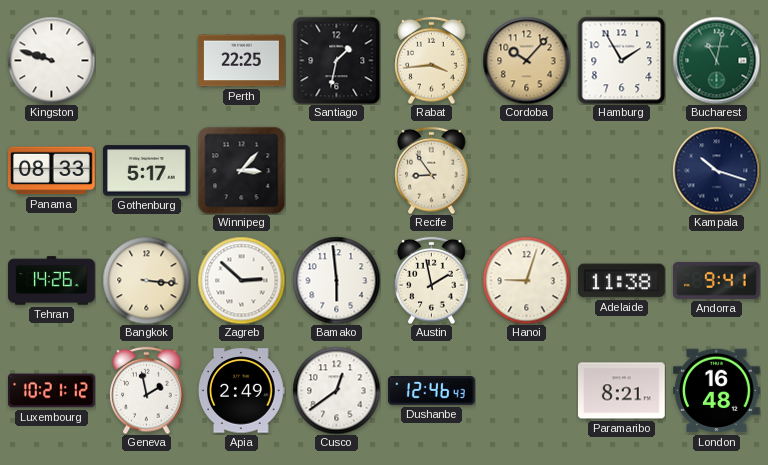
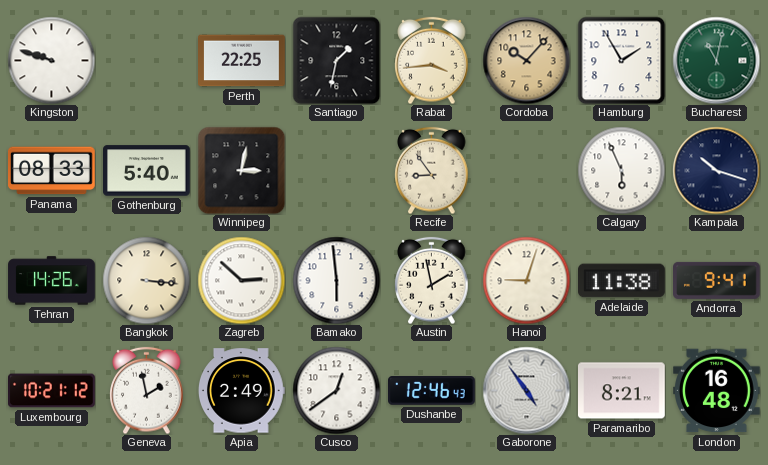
Gothenburg: 5:17 -> 5:40 (147, 171)
Winnipeg: 3:07 -> 3:02 (241, 170)
Calgary: none -> 5:56 (621, 170)
Gaborone: none -> 4:54 (526, 390)
